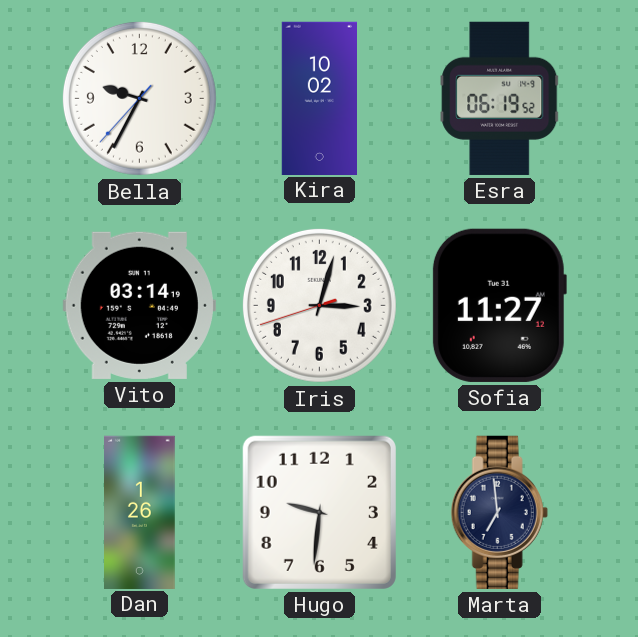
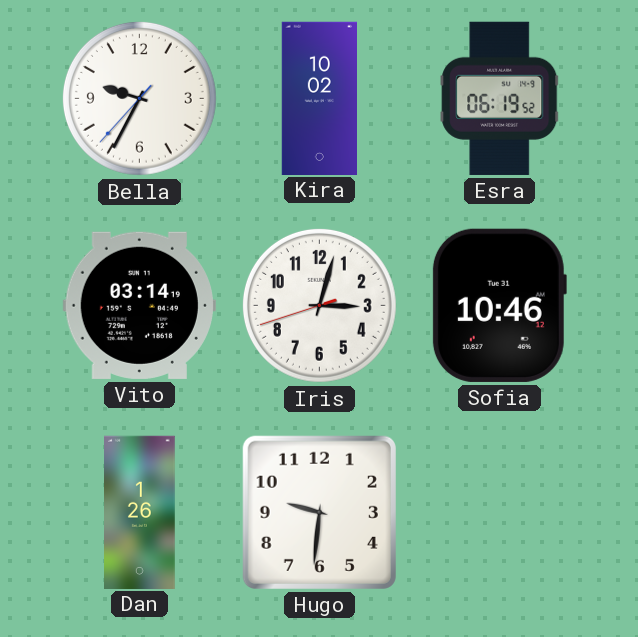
Sofia: 11:27 -> 10:46 (499, 305)
Marta: 6:59 -> none (499, 512)
